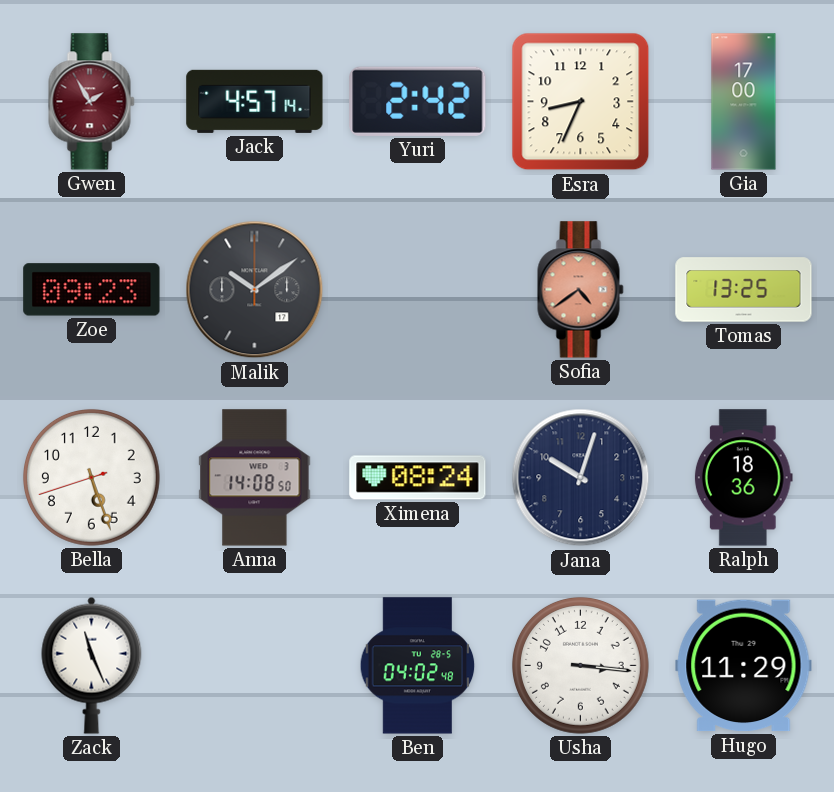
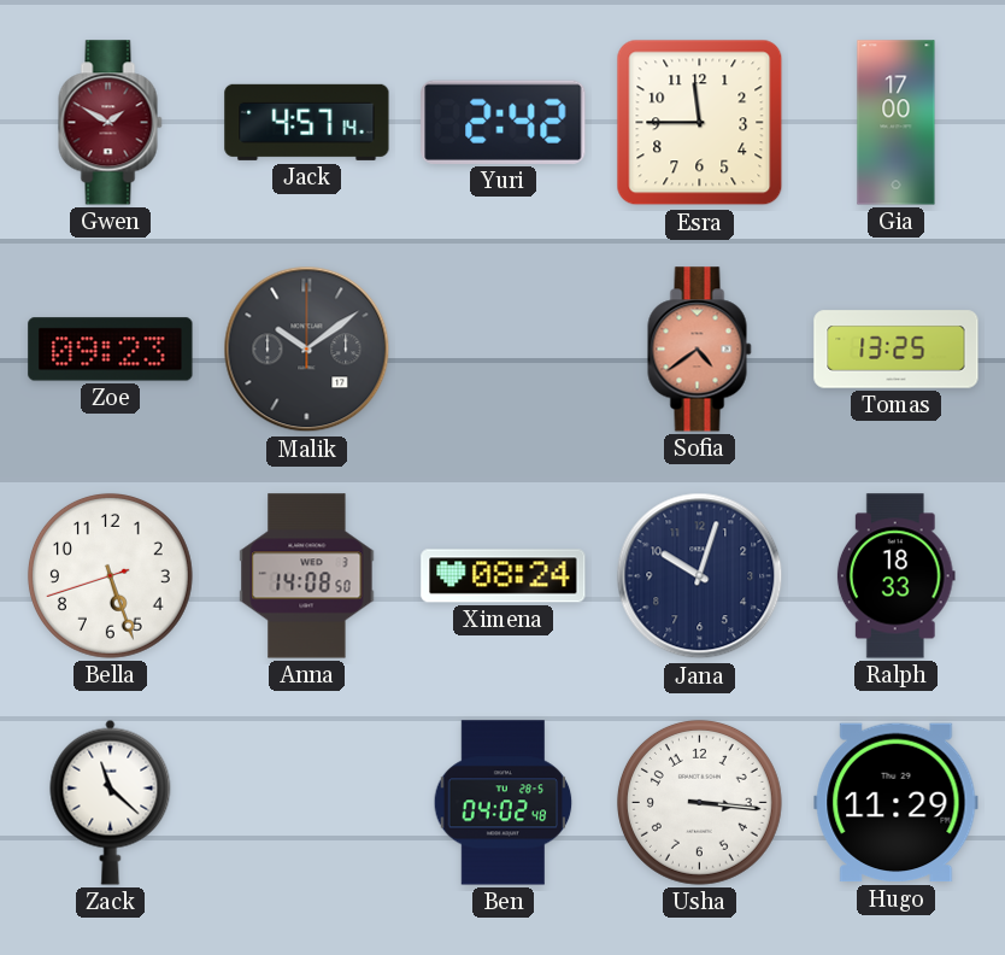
Gwen: 1:55 -> 1:50 (111, 123)
Esra: 8:34 -> 11:45 (700, 123)
Ralph: 18:36 -> 18:33 (895, 576)
Zack: 11:26 -> 11:22 (111, 802)
